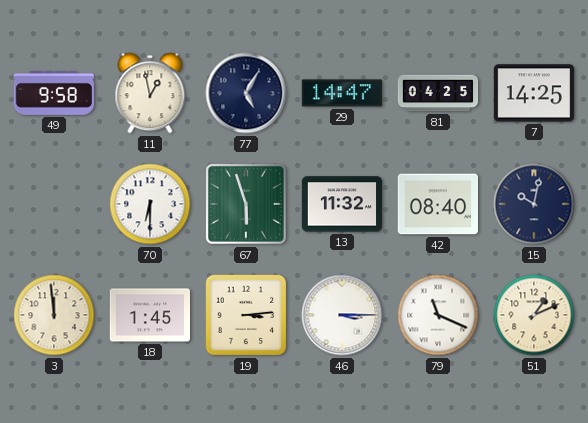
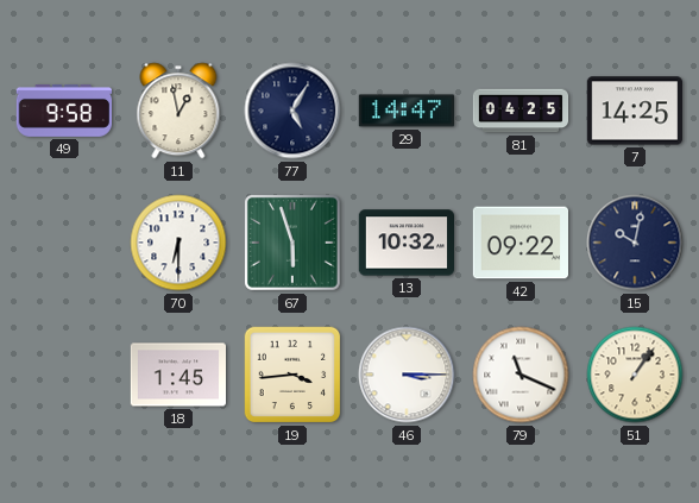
13: 11:32 -> 10:32 (405, 243)
42: 08:40 -> 09:22 (519, 243)
3: 11:59 -> none (54, 315)
19: 3:14 -> 3:44 (292, 375)
51: 1:11 -> 1:06 (635, 375)
